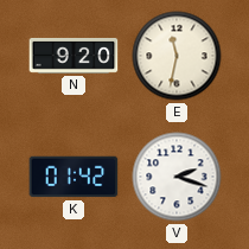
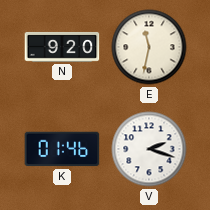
K: 01:42 -> 01:46 (62, 149)
